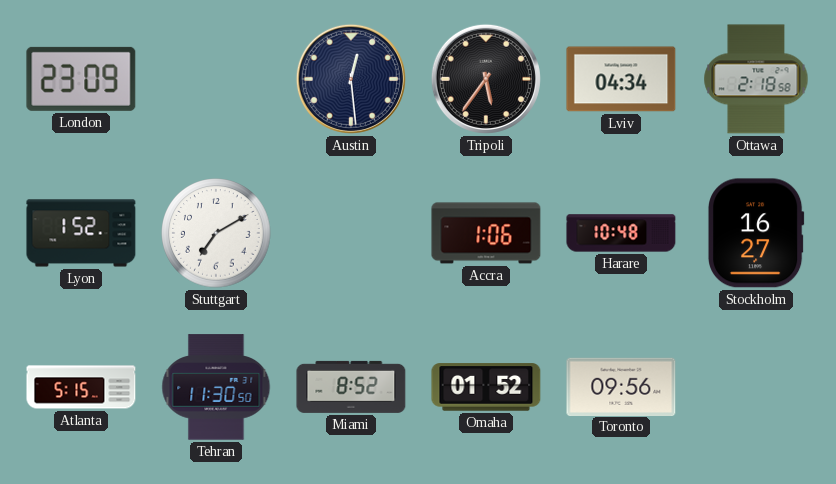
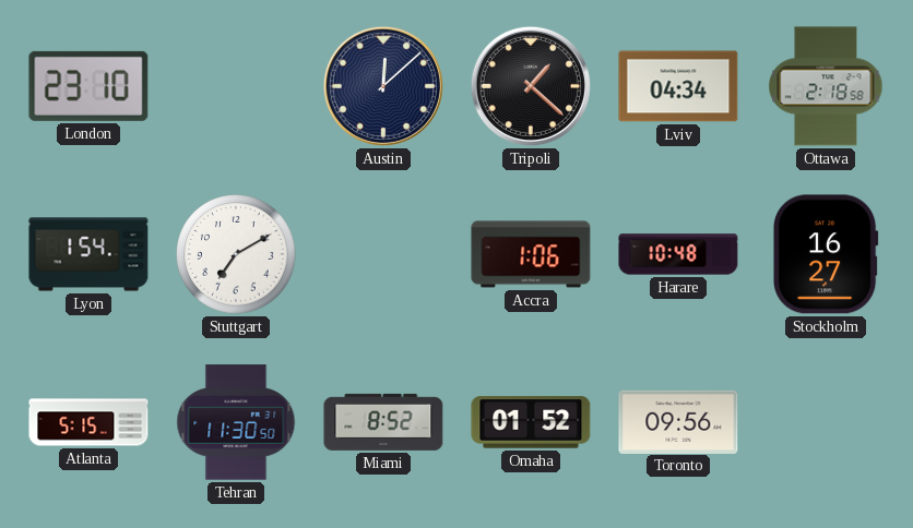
London: 23:09 -> 23:10 (88, 86)
Austin: 12:29 -> 12:08 (383, 86)
Tripoli: 5:36 -> 1:22 (531, 86)
Lyon: 1:52 -> 1:54 (88, 254)
